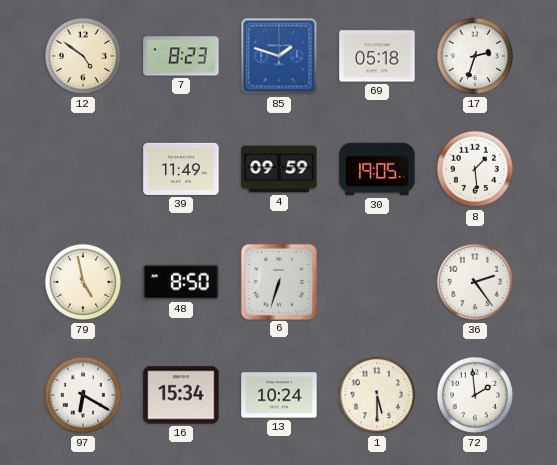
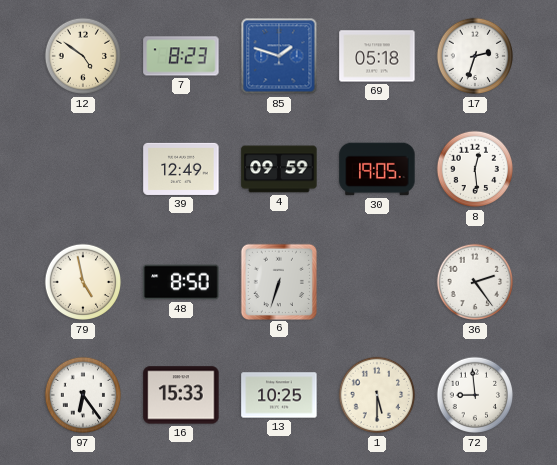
39: 11:49 -> 12:49 (181, 169)
8: 1:29 -> 12:29 (475, 169)
97: 6:20 -> 6:24 (83, 395)
16: 15:34 -> 15:33 (181, 395)
13: 10:24 -> 10:25 (279, 395)
72: 1:59 -> 8:59 (475, 395)
